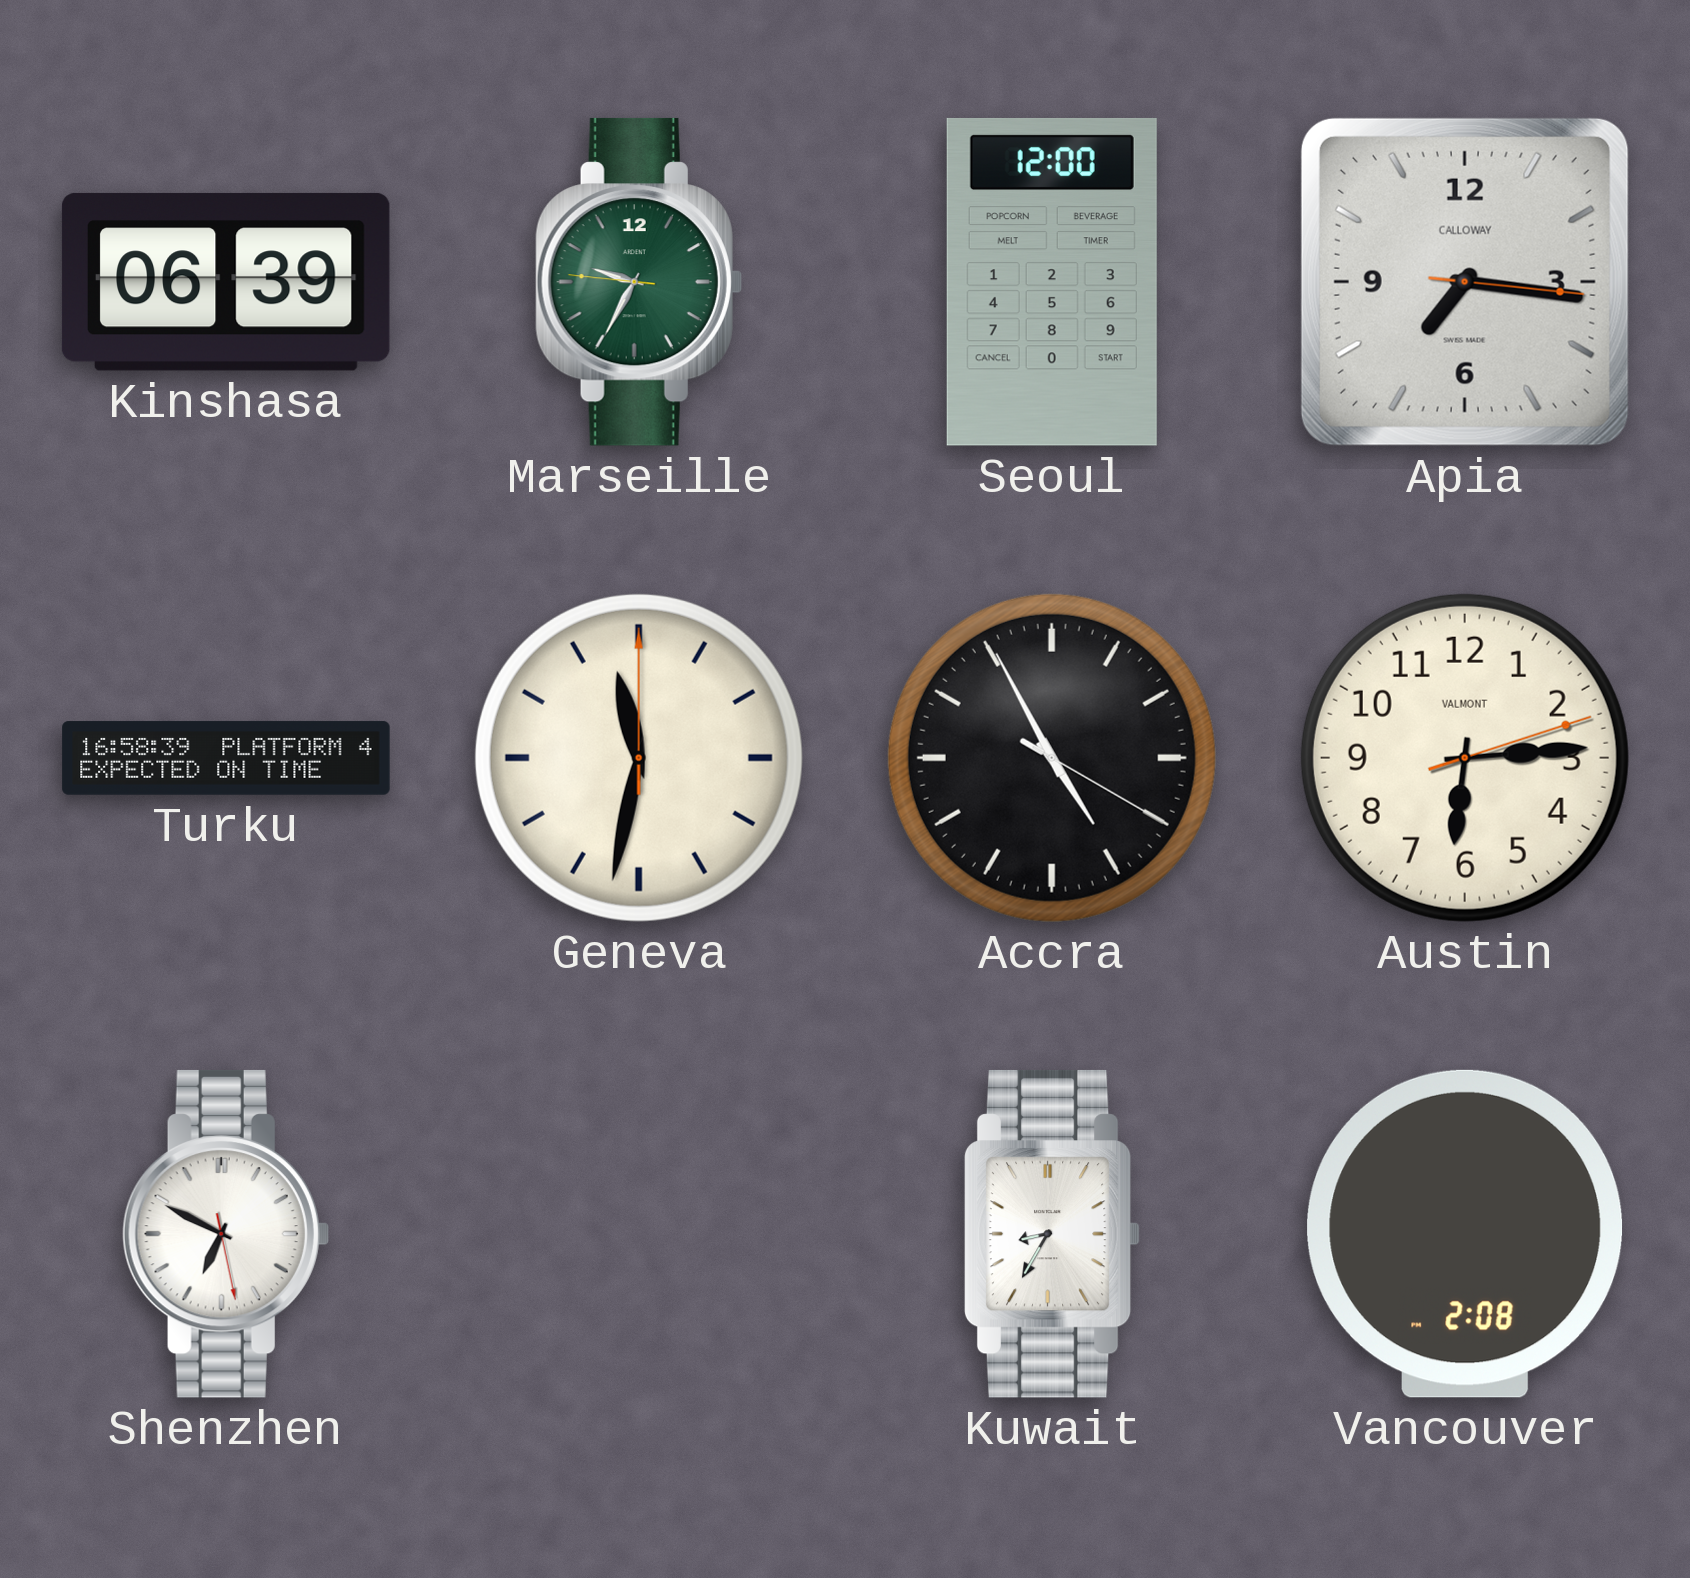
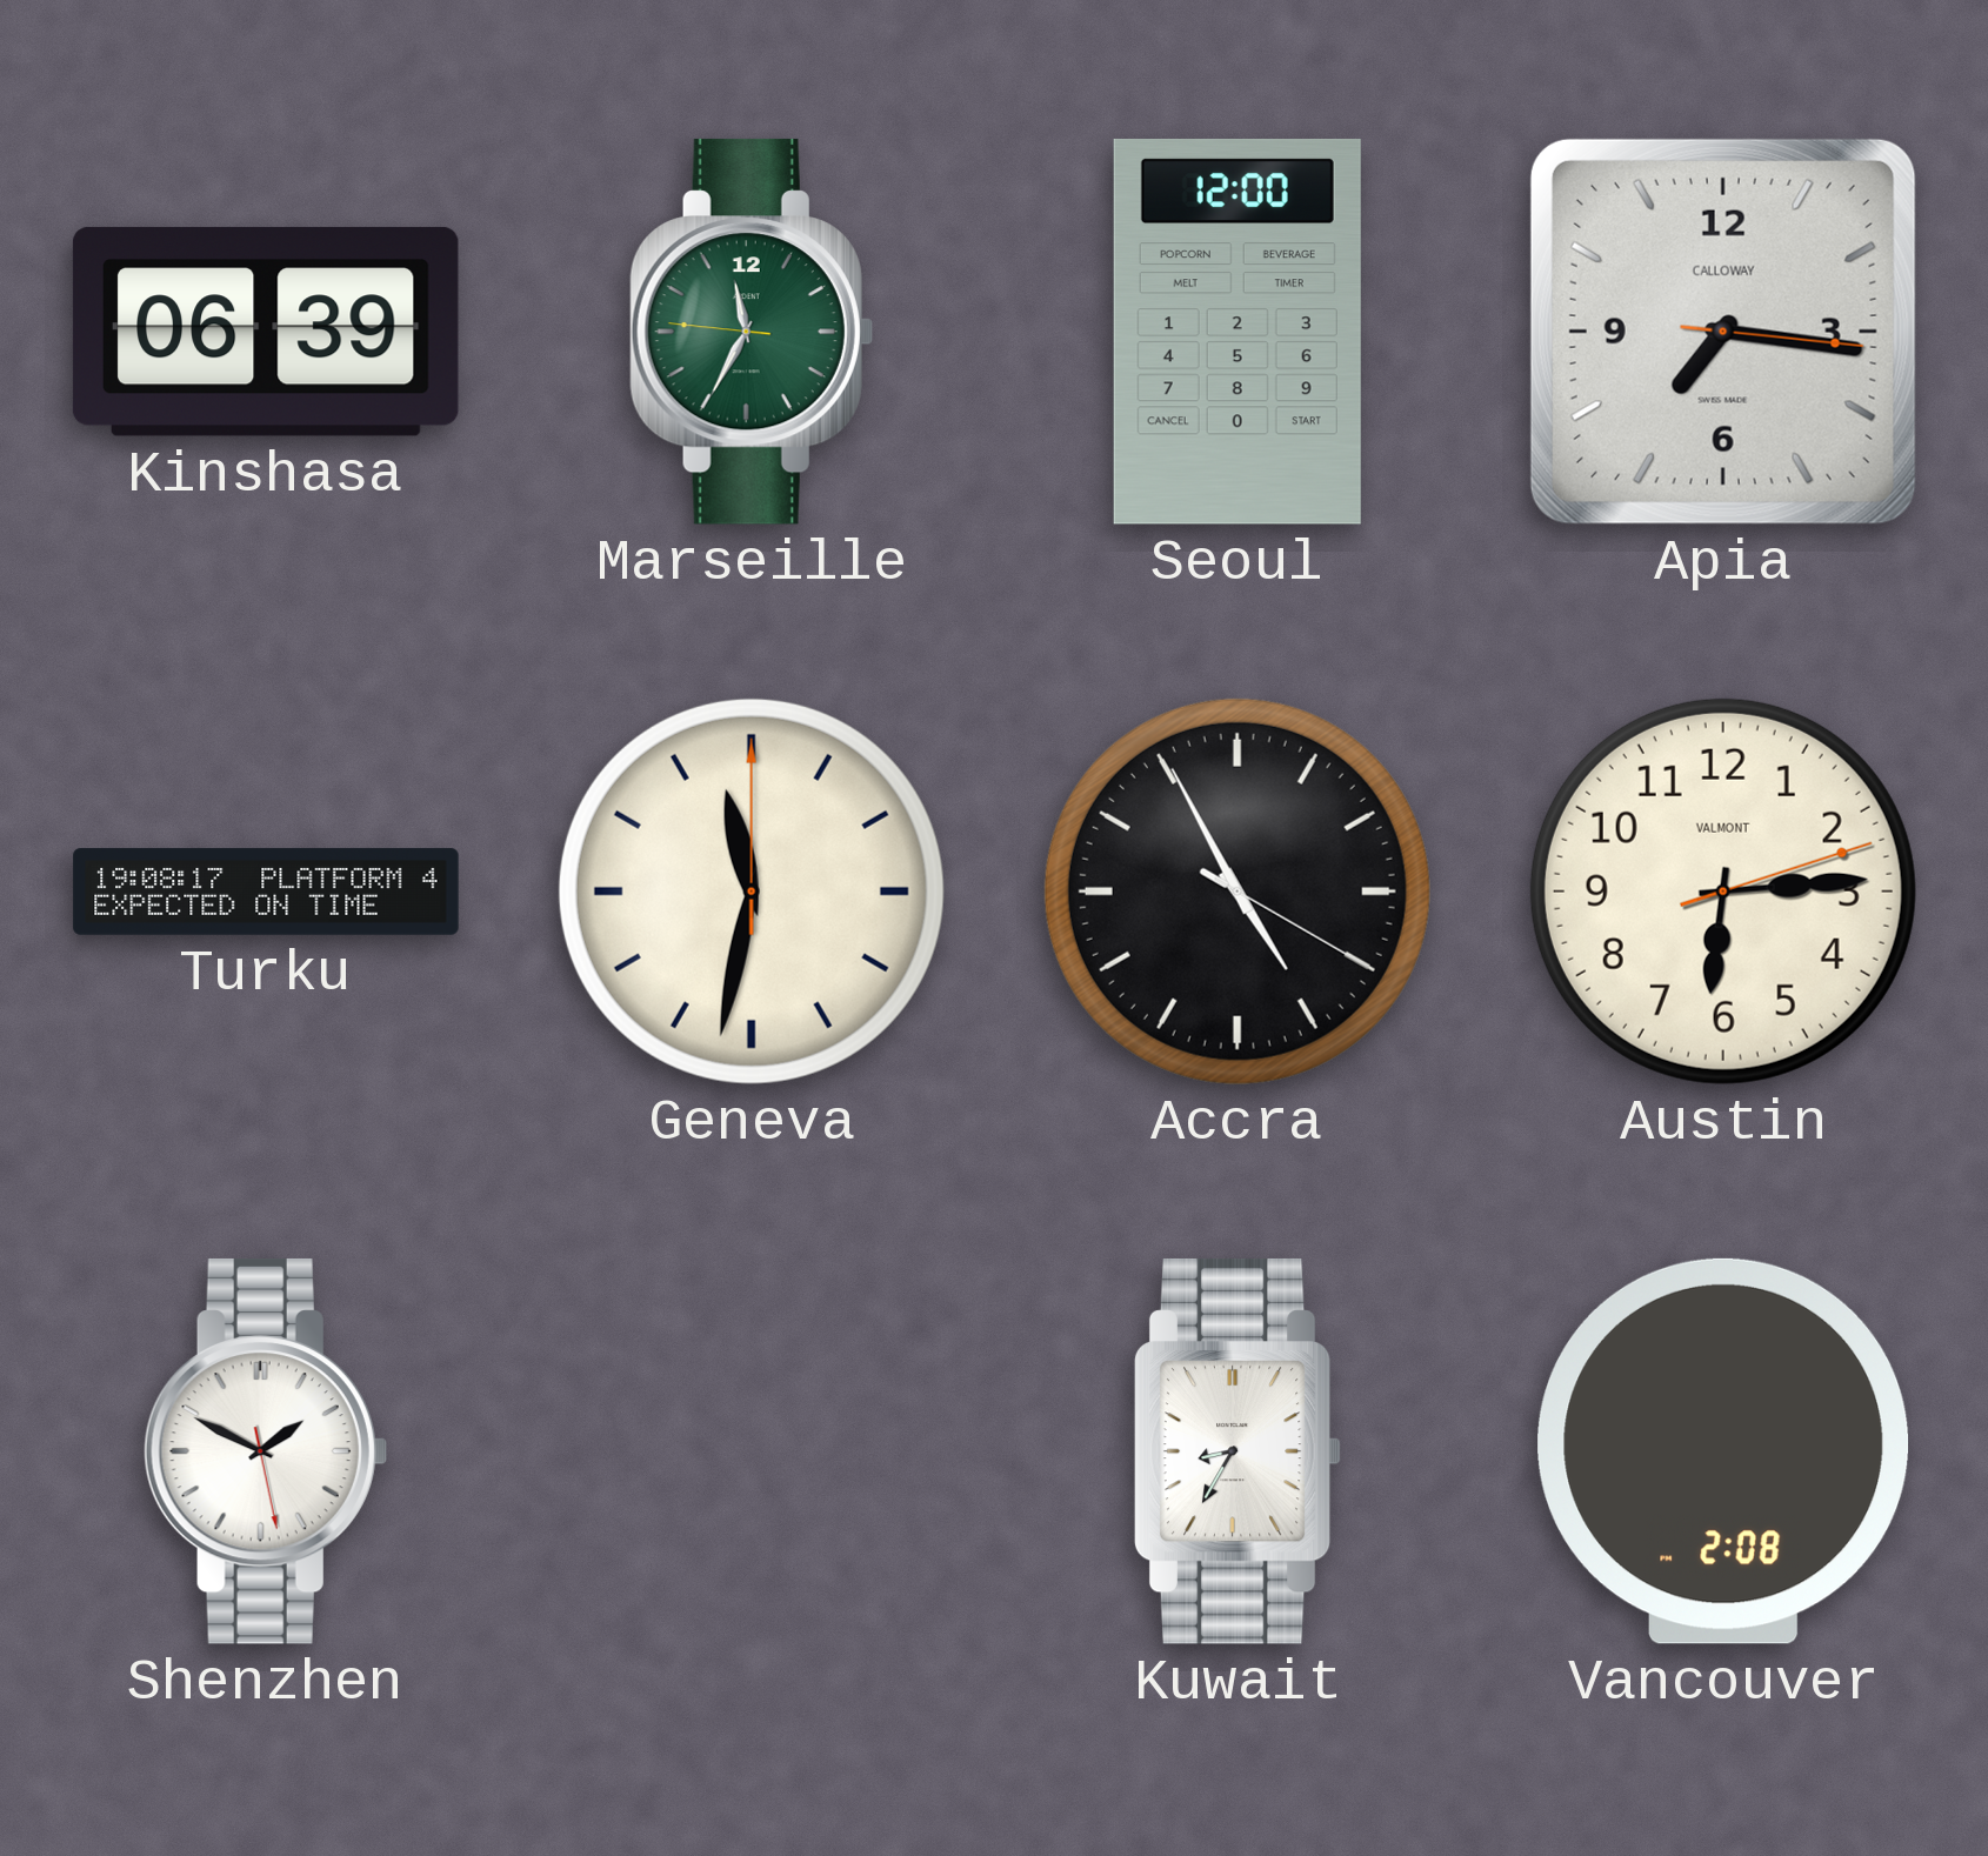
Marseille: 9:34 -> 11:34 (752, 332)
Turku: 16:58 -> 19:08 (266, 892)
Shenzhen: 6:49 -> 1:49 (266, 1451)
